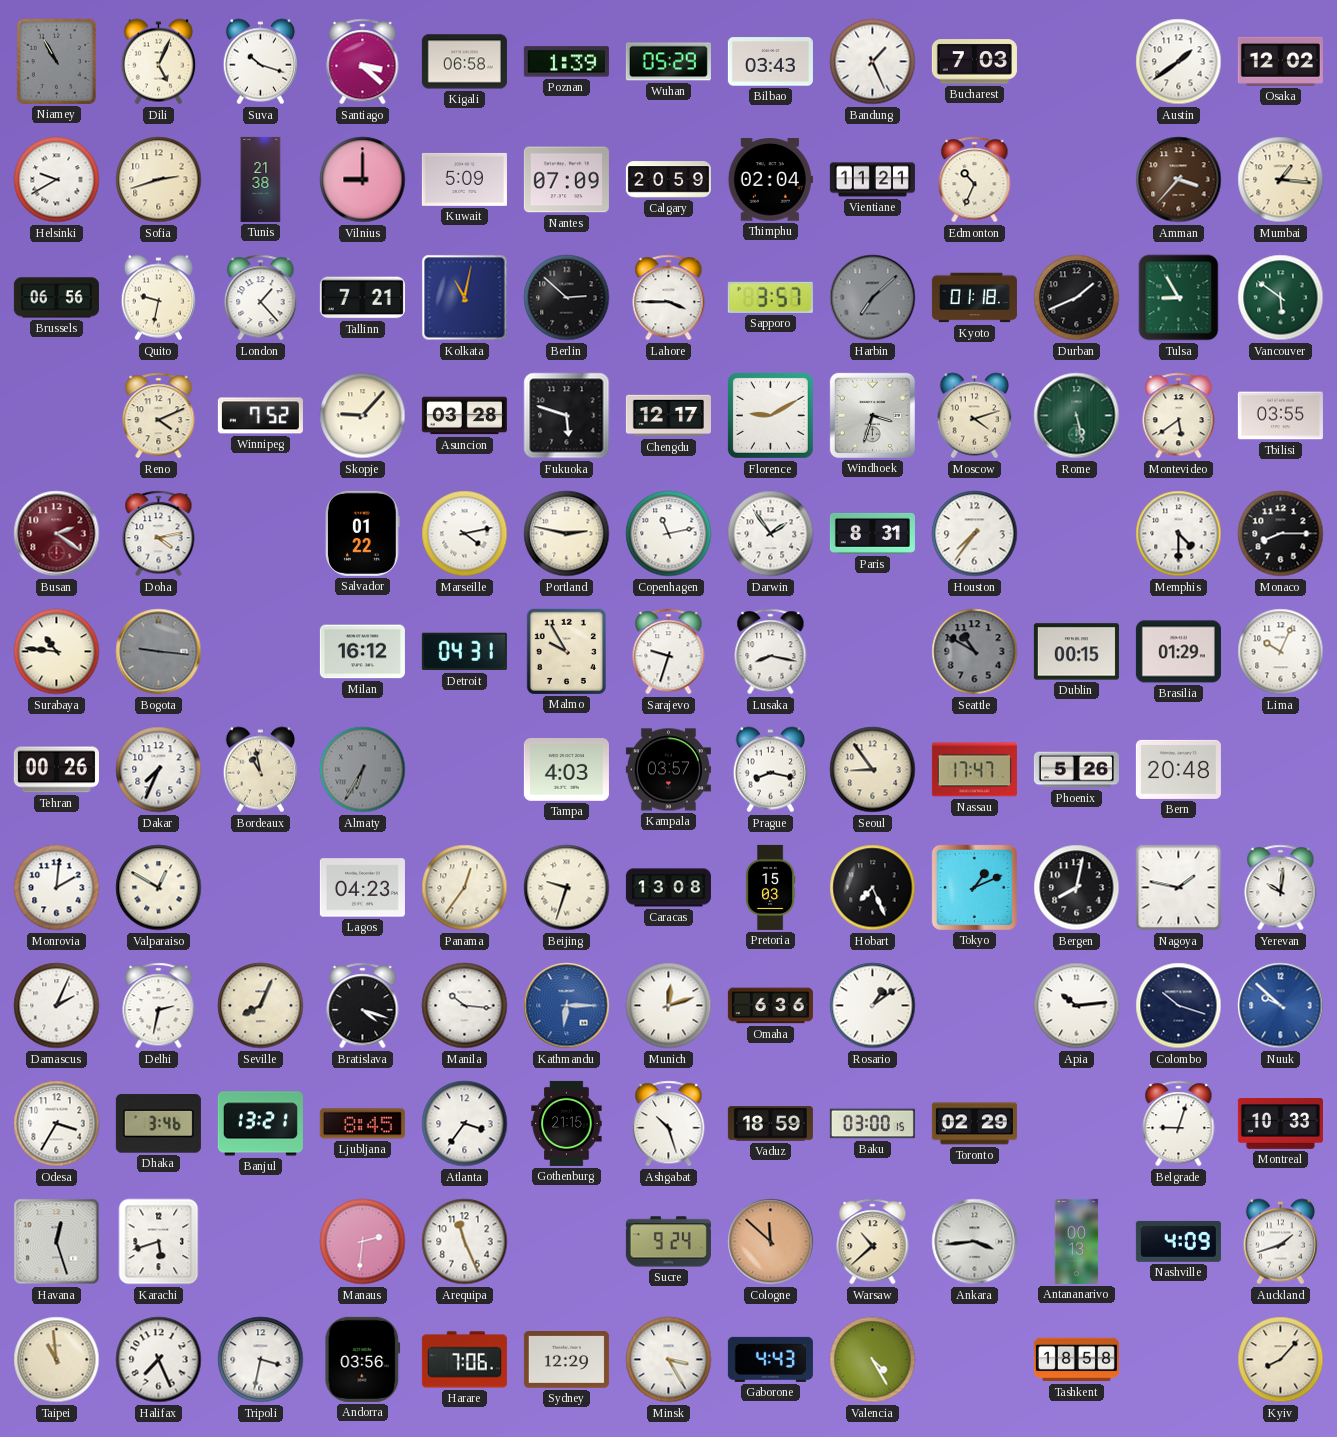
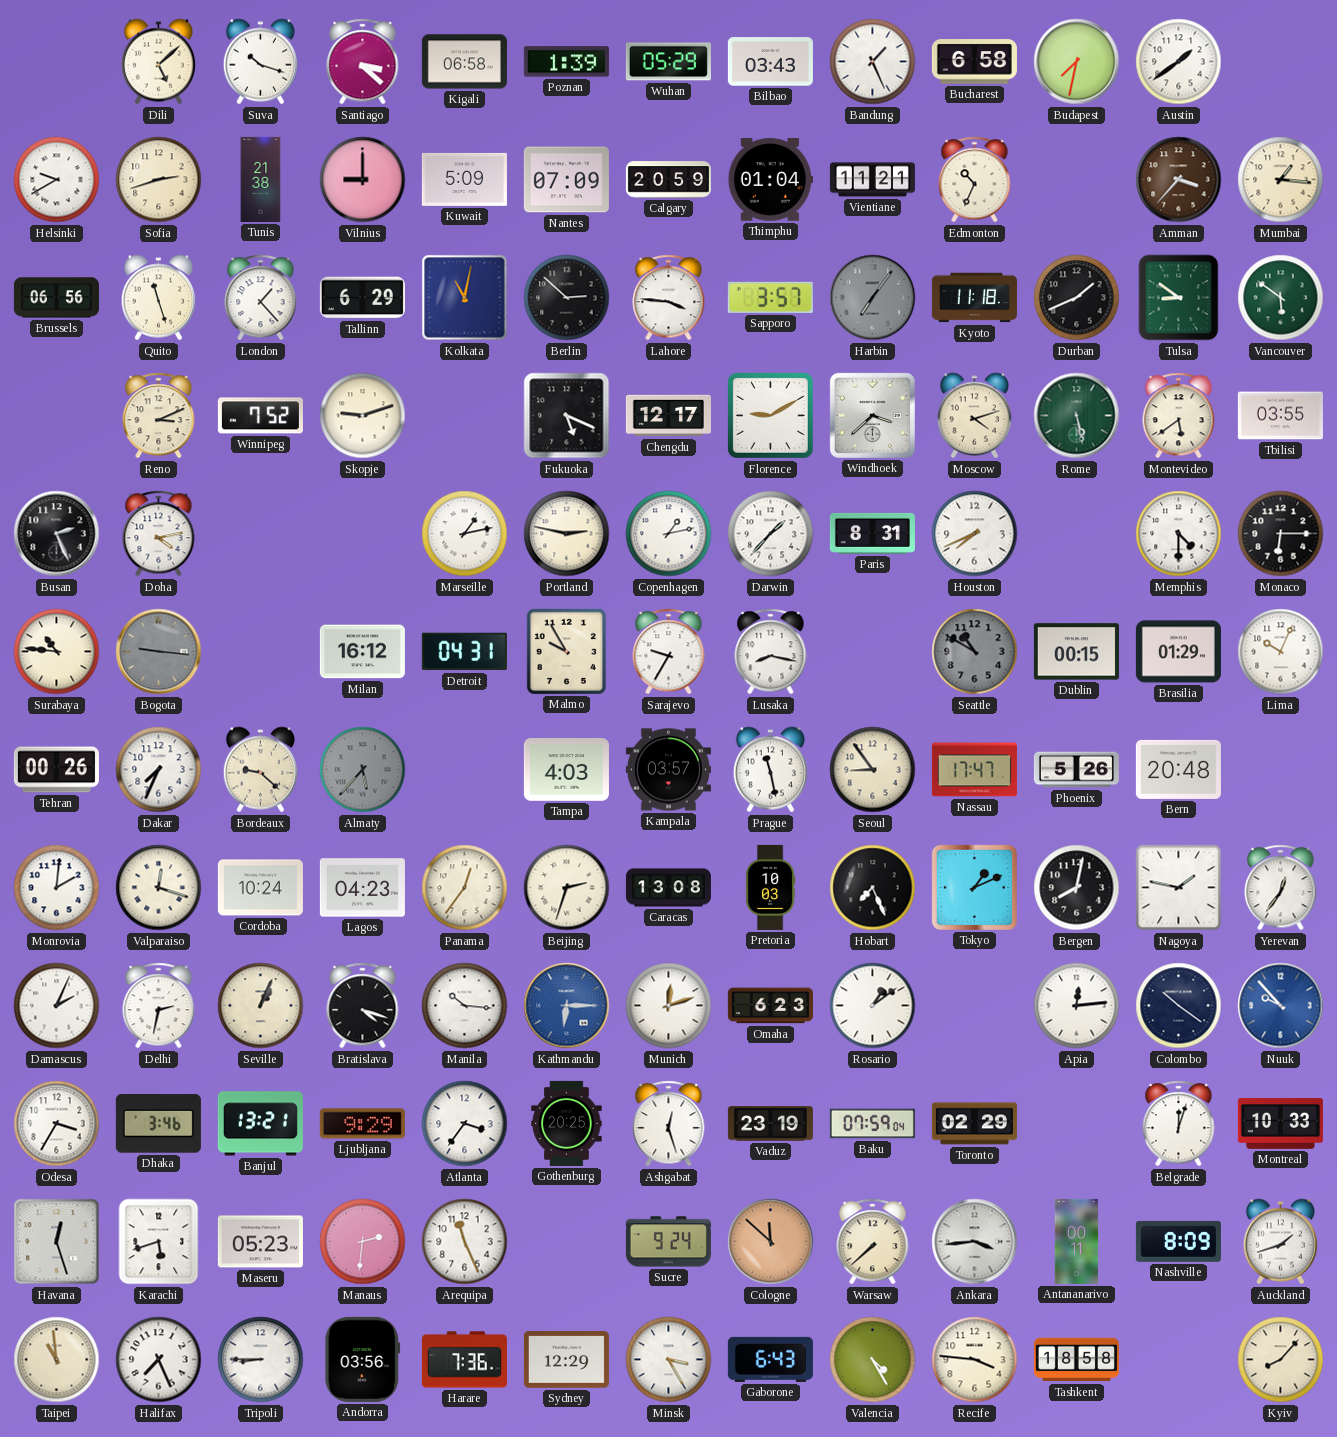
Niamey: 10:55 -> none (56, 61)
Dili: 5:04 -> 5:08 (159, 62)
Bucharest: 7:03 -> 6:58 (974, 62)
Budapest: none -> 7:32 (1077, 62)
Osaka: 12:02 -> none (1280, 61)
Thimphu: 02:04 -> 01:04 (770, 180)
Quito: 9:32 -> 11:27 (159, 298)
Tallinn: 7:21 -> 6:29 (362, 298)
Lahore: 3:45 -> 3:46 (669, 298)
Harbin: 7:08 -> 7:06 (873, 298)
Kyoto: 01:18 -> 11:18 (974, 298)
Tulsa: 8:55 -> 8:51 (1179, 298)
Reno: 4:11 -> 3:11 (159, 416)
Skopje: 9:07 -> 9:12 (363, 416)
Asuncion: 03:28 -> none (464, 416)
Fukuoka: 5:48 -> 5:19 (567, 416)
Windhoek: 3:33 -> 3:38 (872, 415)
Busan: 2:21 -> 2:26 (57, 534)
Busan dial: burgundy -> black (57, 534)
Salvador: 01:22 -> none (362, 533)
Marseille: 4:13 -> 1:13 (465, 534)
Copenhagen: 11:13 -> 1:13 (669, 534)
Darwin: 1:54 -> 1:37 (771, 534)
Houston: 7:36 -> 7:41 (975, 534)
Monaco: 8:15 -> 6:15 (1281, 534)
Sarajevo: 9:33 -> 9:35 (669, 652)
Bordeaux: 10:58 -> 9:22 (261, 770)
Almaty: 6:35 -> 5:37 (363, 770)
Prague: 8:17 -> 11:28 (771, 770)
Valparaiso: 12:50 -> 12:18 (159, 888)
Cordoba: none -> 10:24 (260, 888)
Beijing: 9:33 -> 2:33 (567, 888)
Pretoria: 15:03 -> 10:03 (770, 887)
Yerevan: 10:01 -> 12:36 (1281, 888)
Seville: 8:04 -> 1:04 (261, 1006)
Omaha: 6:36 -> 6:23 (770, 1006)
Apia: 10:14 -> 12:14 (1077, 1006)
Colombo: 10:18 -> 10:21 (1179, 1006)
Nuuk: 9:52 -> 9:53 (1281, 1006)
Ljubljana: 8:45 -> 9:29 (362, 1124)
Gothenburg: 21:15 -> 20:25 (567, 1123)
Ashgabat: 10:27 -> 12:27 (669, 1124)
Vaduz: 18:59 -> 23:19 (770, 1124)
Baku: 03:00 -> 07:59 (872, 1124)
Belgrade: 9:03 -> 12:03 (1179, 1124)
Maseru: none -> 05:23 (260, 1242)
Warsaw: 10:38 -> 7:38 (873, 1242)
Antananarivo: 00:13 -> 00:11 (1077, 1241)
Nashville: 4:09 -> 8:09 (1178, 1241)
Tripoli: 3:32 -> 8:45 (261, 1360)
Harare: 7:06 -> 7:36 (464, 1360)
Gaborone: 4:43 -> 6:43 (770, 1359)
Recife: none -> 3:46 (975, 1360)
